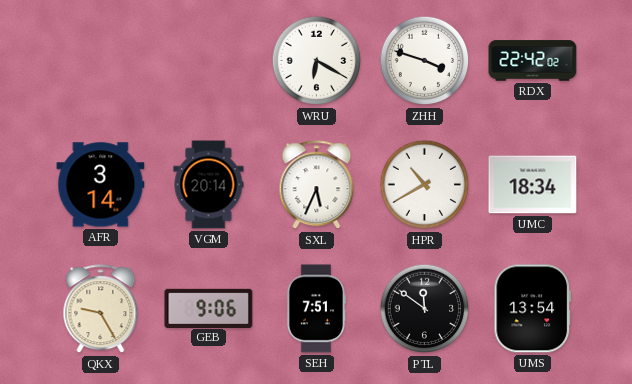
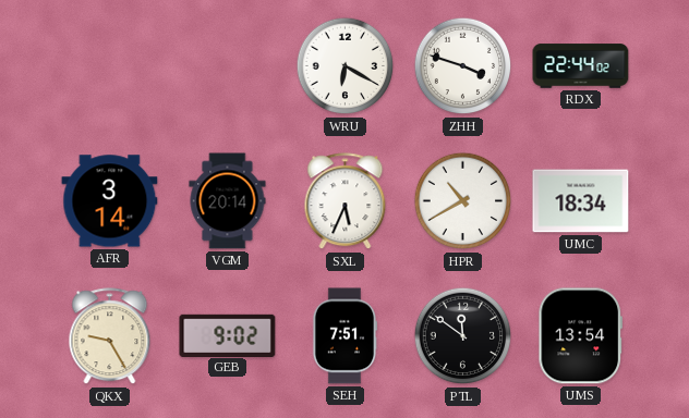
RDX: 22:42 -> 22:44 (581, 66)
GEB: 9:06 -> 9:02 (228, 335)
